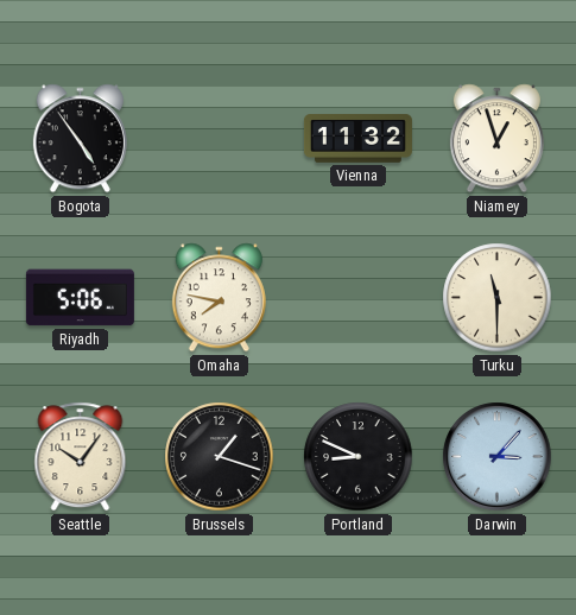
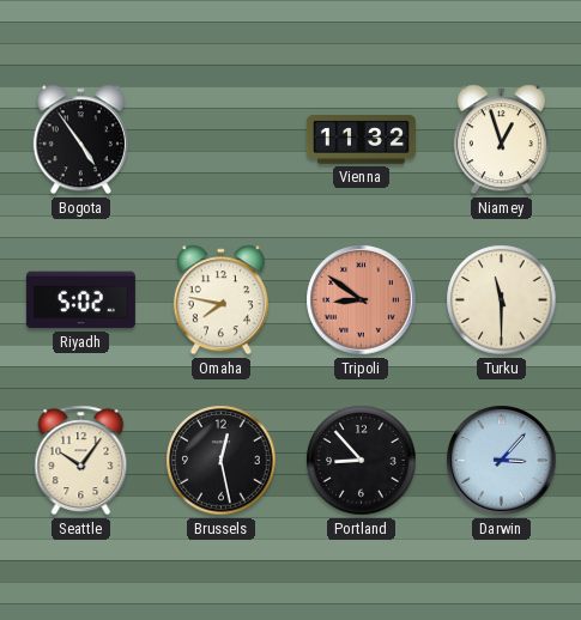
Riyadh: 5:06 -> 5:02 (80, 300)
Tripoli: none -> 8:51 (362, 300)
Brussels: 1:18 -> 12:28 (222, 461)
Portland: 8:49 -> 8:53 (362, 461)
